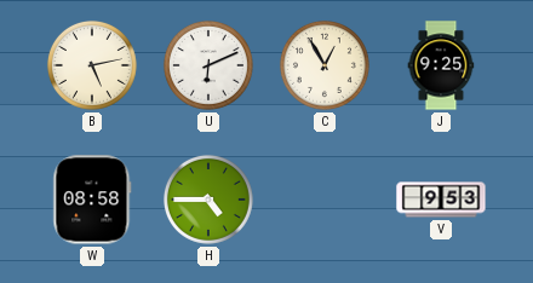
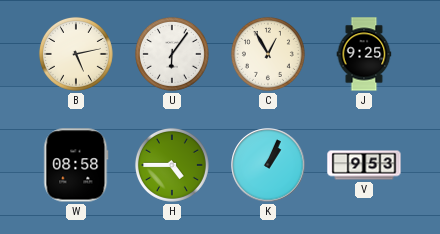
U: 6:11 -> 6:06 (172, 54)
K: none -> 1:04 (268, 165)
